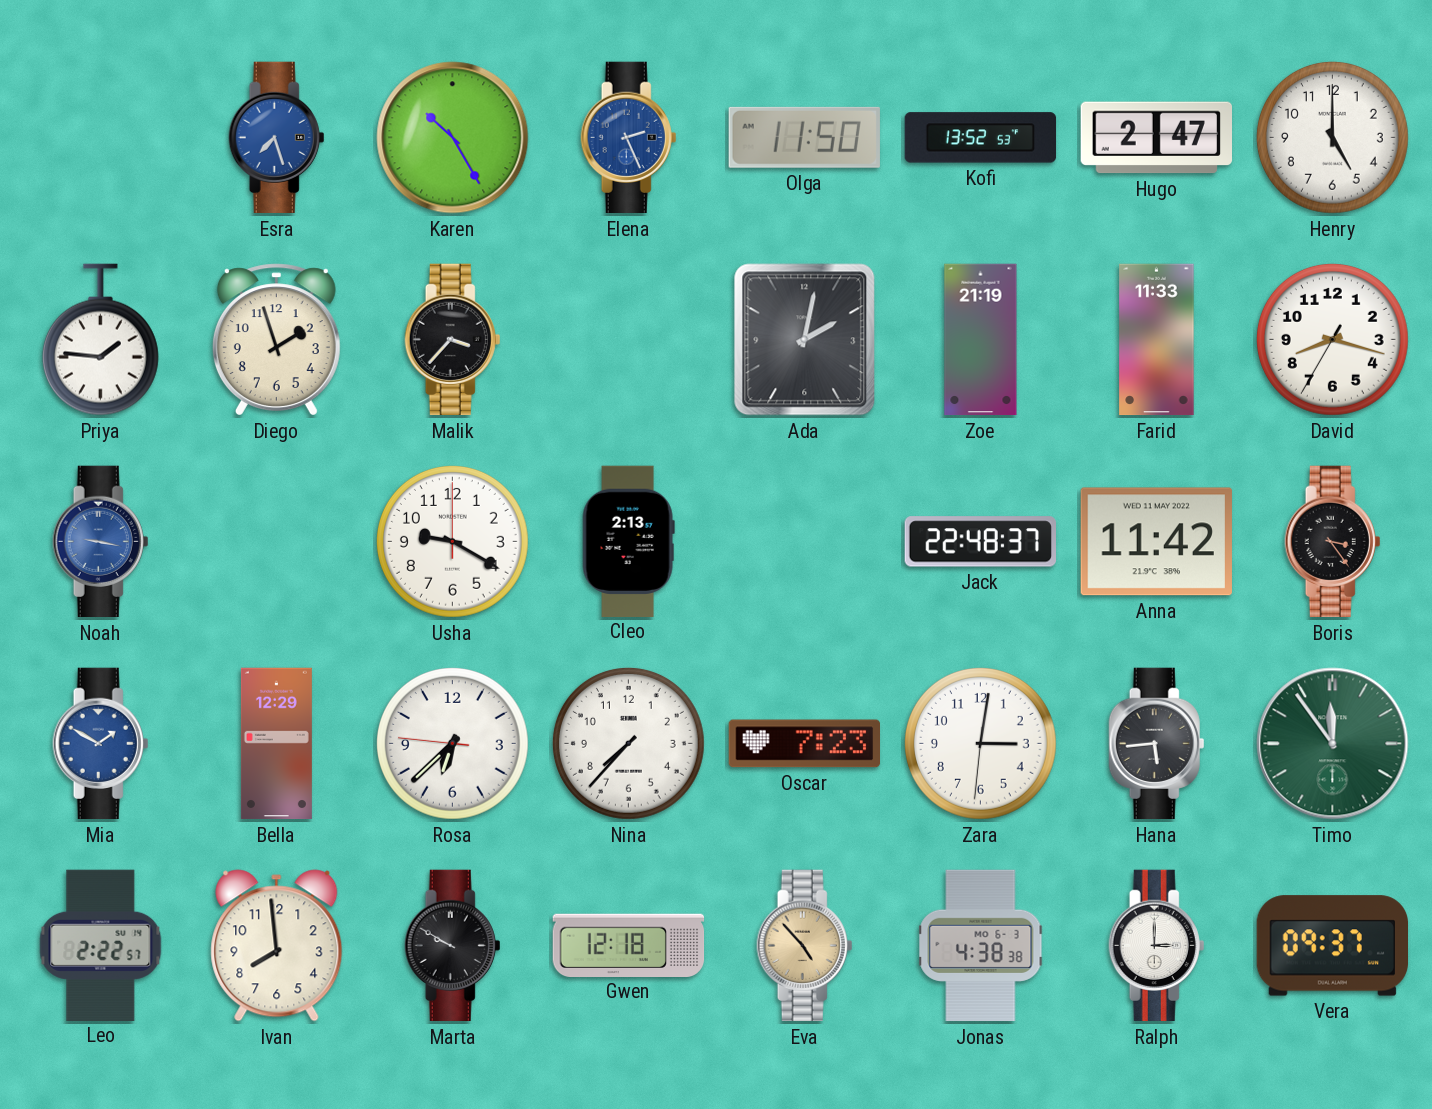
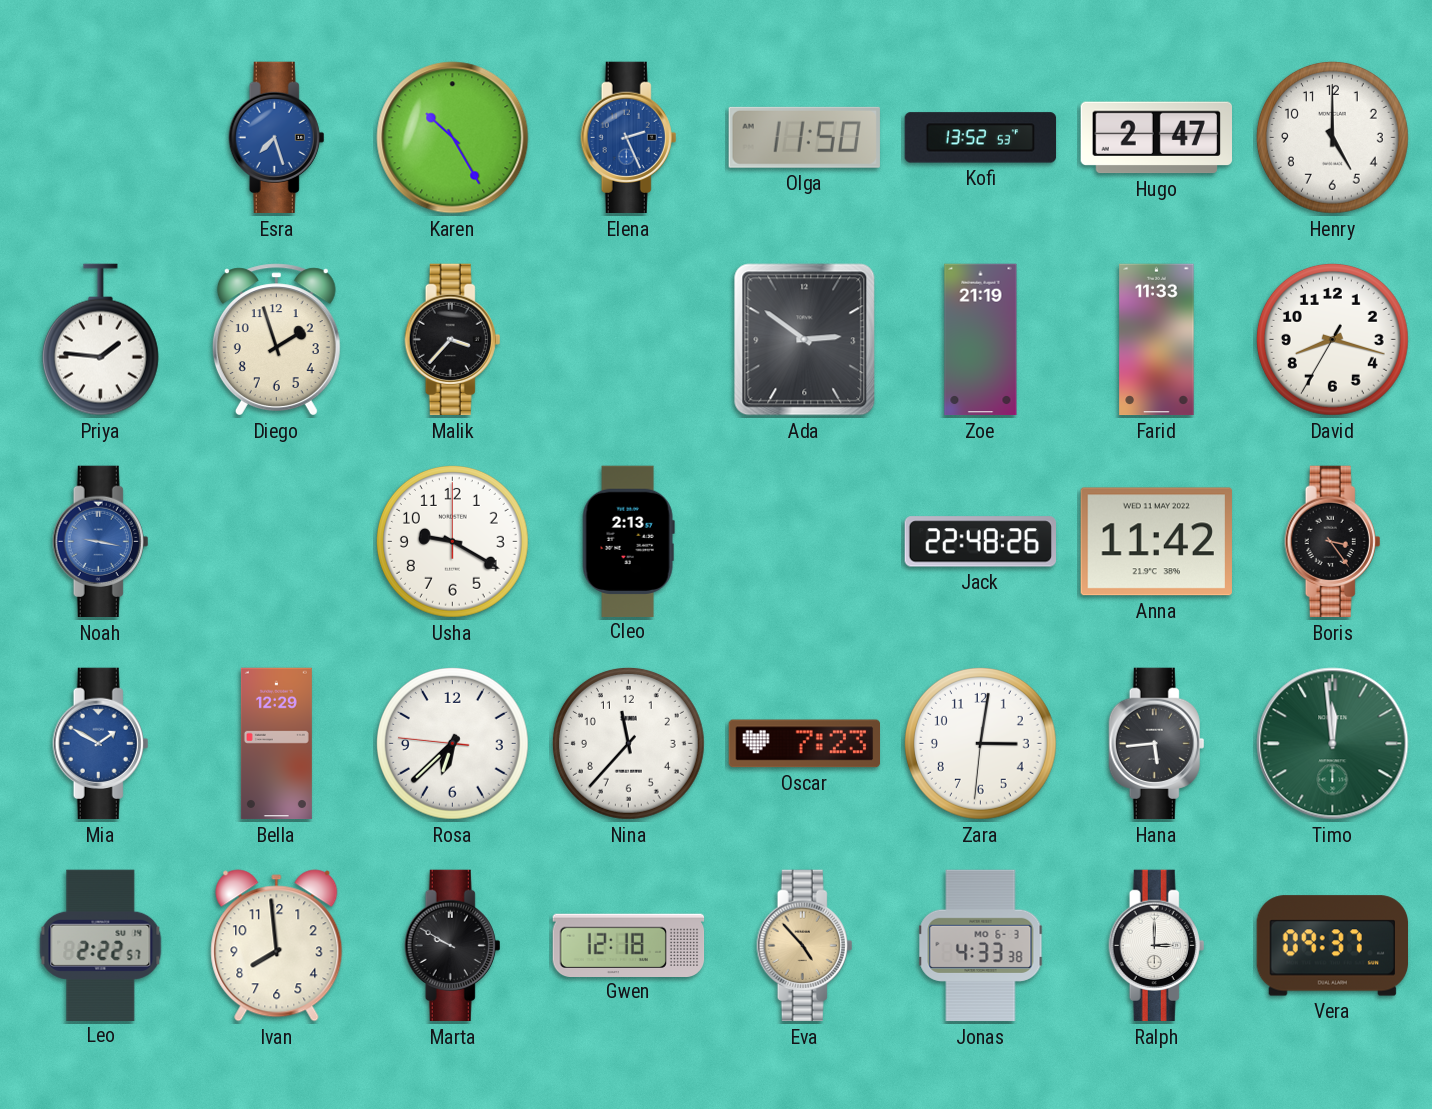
Ada: 2:02 -> 2:51 (805, 340)
Jack: 22:48:37 -> 22:48:26 (980, 542)
Nina: 7:37 -> 11:37 (628, 743)
Timo: 11:54 -> 11:59 (1333, 744)
Jonas: 4:38 -> 4:33 (981, 946)
